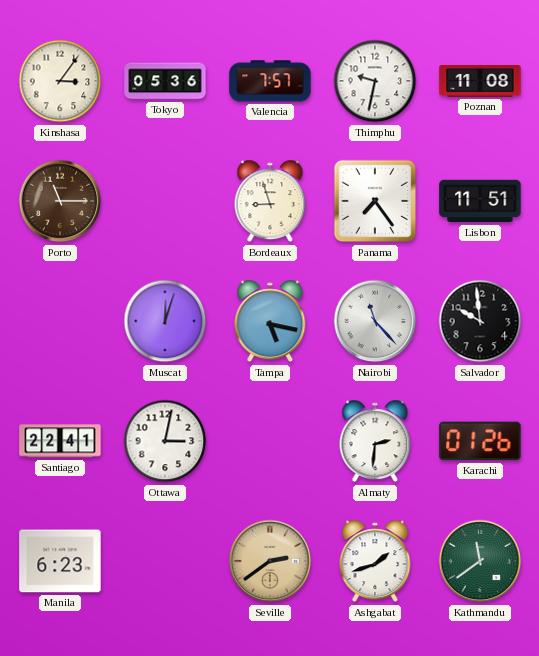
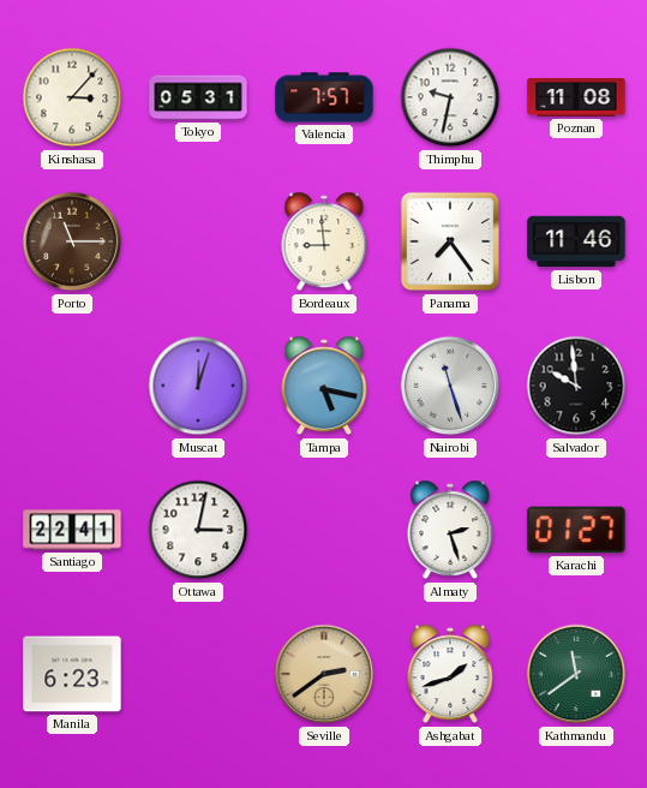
Kinshasa: 3:06 -> 3:07 (72, 97)
Tokyo: 05:36 -> 05:31 (198, 97)
Bordeaux: 8:57 -> 8:59 (324, 241)
Lisbon: 11:51 -> 11:46 (576, 241)
Nairobi: 11:23 -> 11:27 (450, 386)
Almaty: 2:31 -> 2:27 (450, 530)
Karachi: 01:26 -> 01:27 (576, 530)
